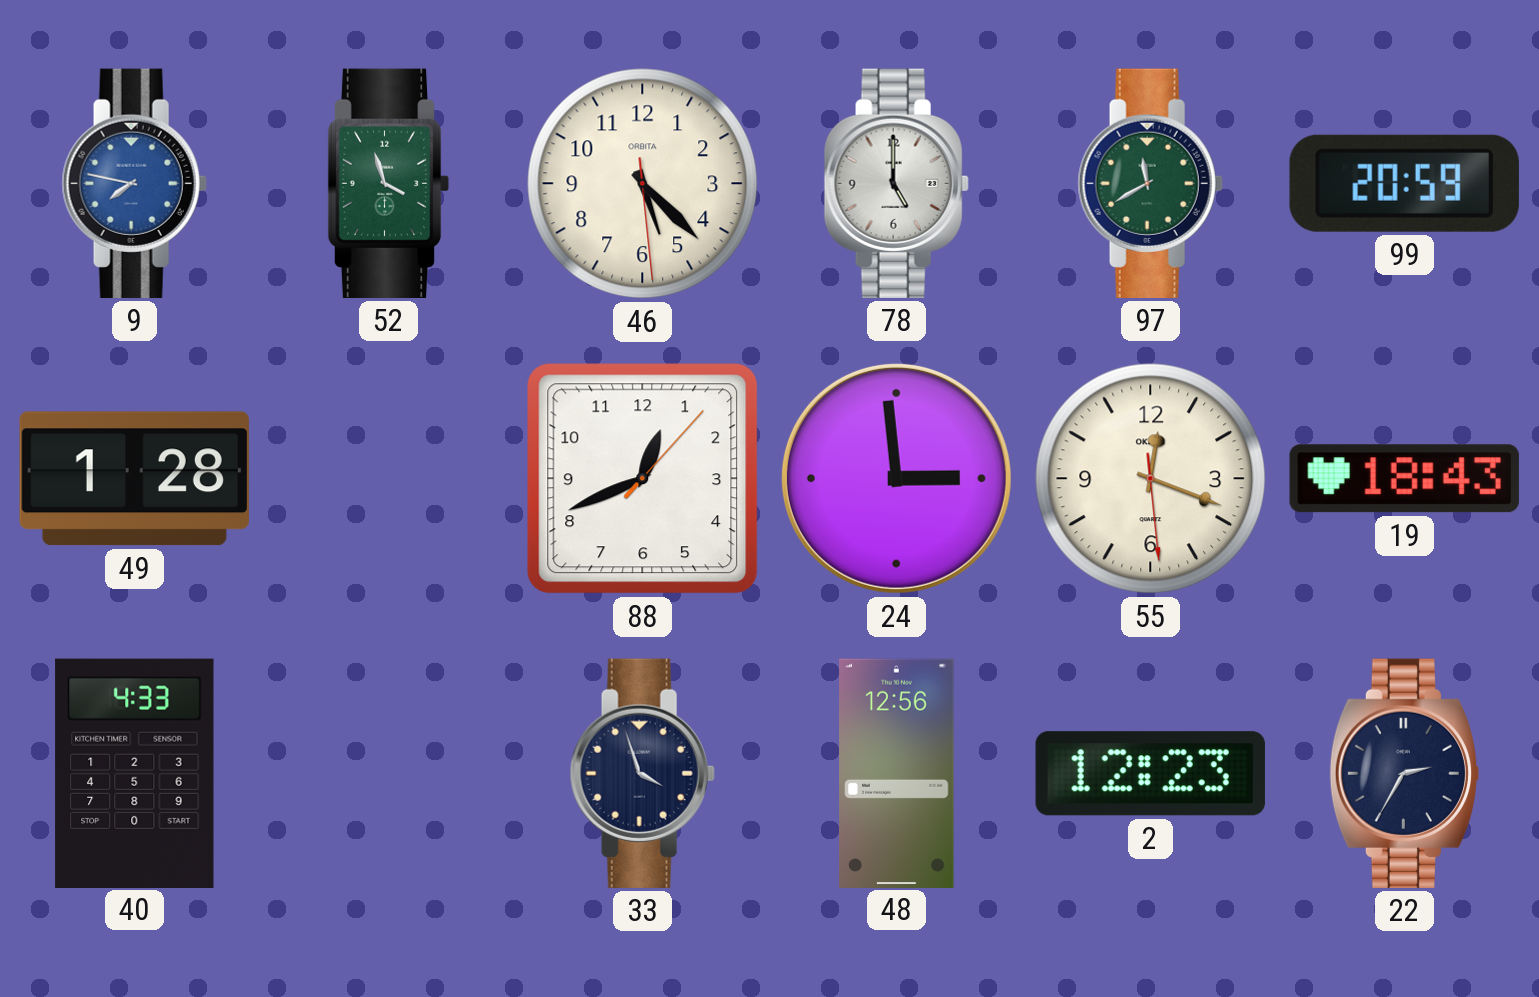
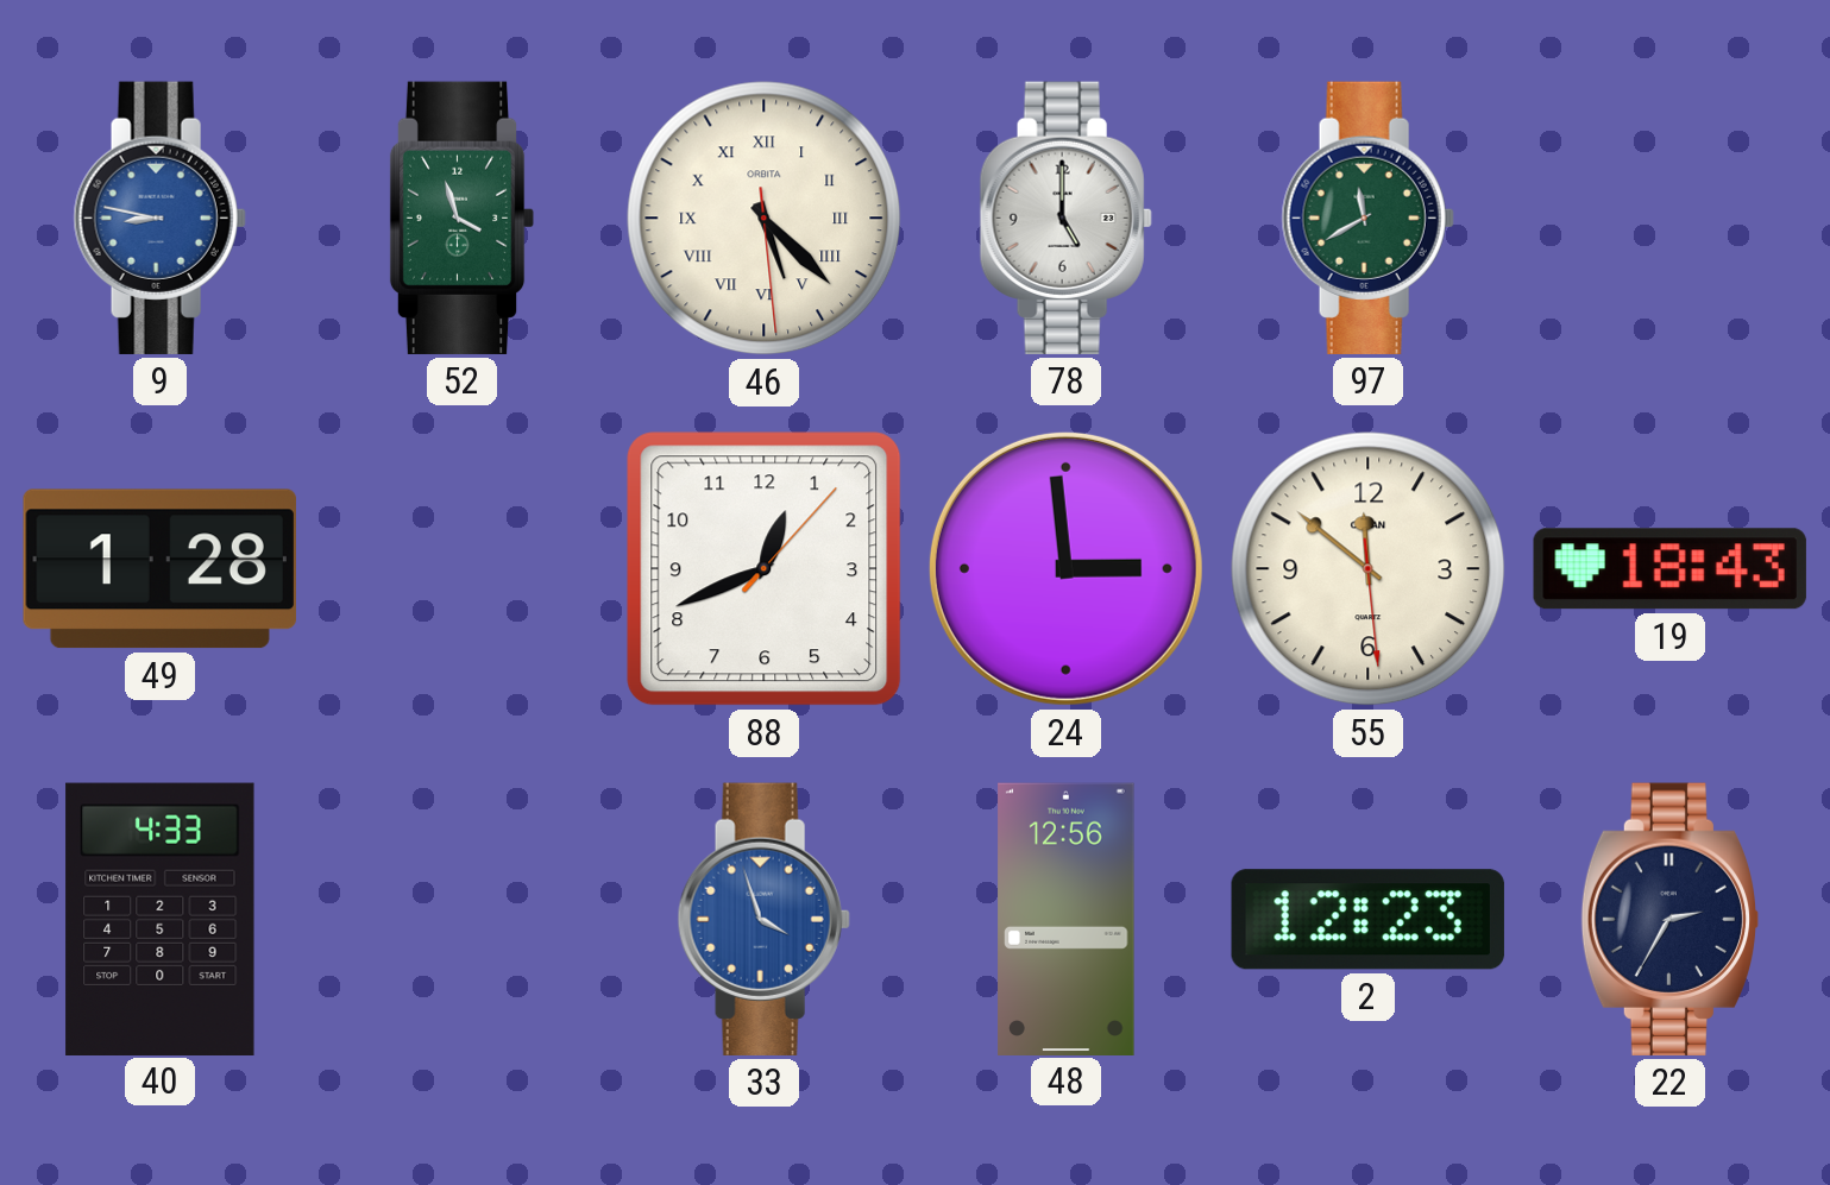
9: 7:47 -> 8:47 (159, 218)
46 numerals: Arabic -> Roman (765, 219)
99: 20:59 -> none (1404, 183)
55: 12:18 -> 11:51 (1369, 569)
33 dial: navy -> blue (763, 919)
